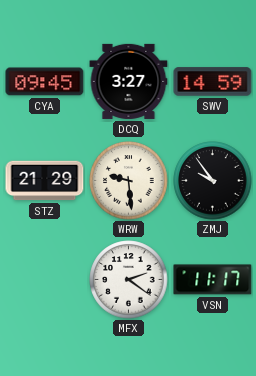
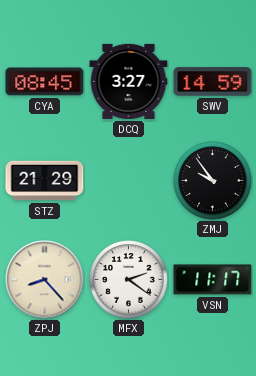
CYA: 09:45 -> 08:45 (45, 82)
WRW: 9:29 -> none (129, 181)
ZPJ: none -> 8:23 (45, 280)
